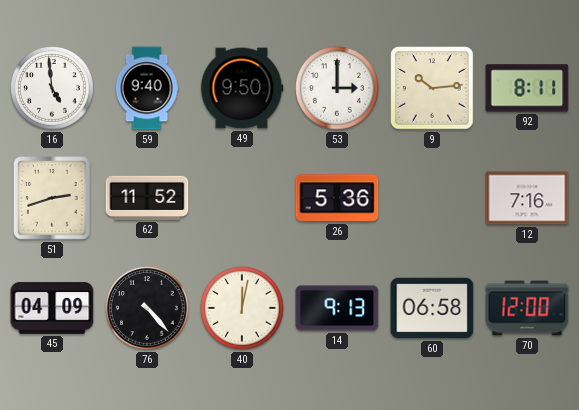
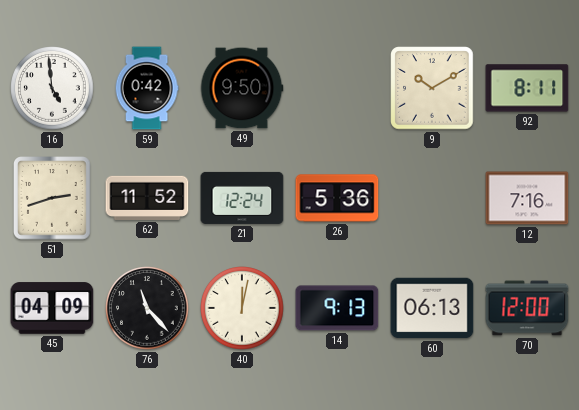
59: 9:40 -> 0:42 (147, 88)
53: 3:00 -> none (337, 88)
9: 10:14 -> 10:10 (432, 88)
21: none -> 12:24 (242, 198)
76: 4:23 -> 11:23 (147, 308)
60: 06:58 -> 06:13 (432, 308)
